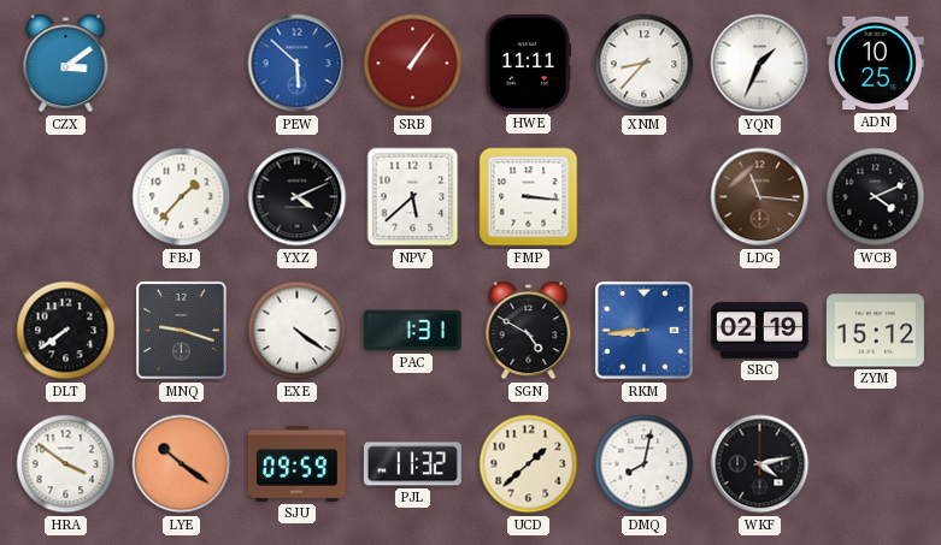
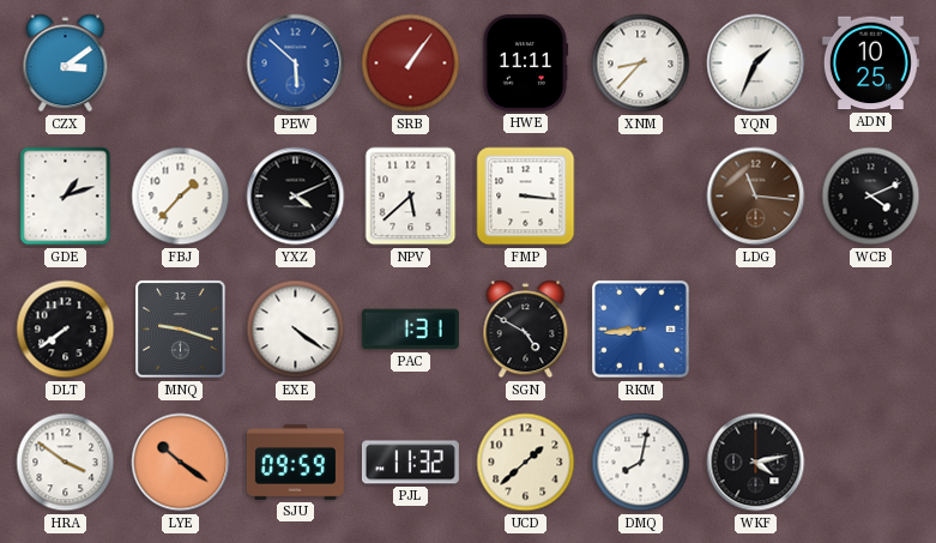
GDE: none -> 1:12 (66, 197)
SRC: 02:19 -> none (759, 331)
ZYM: 15:12 -> none (875, 331)
